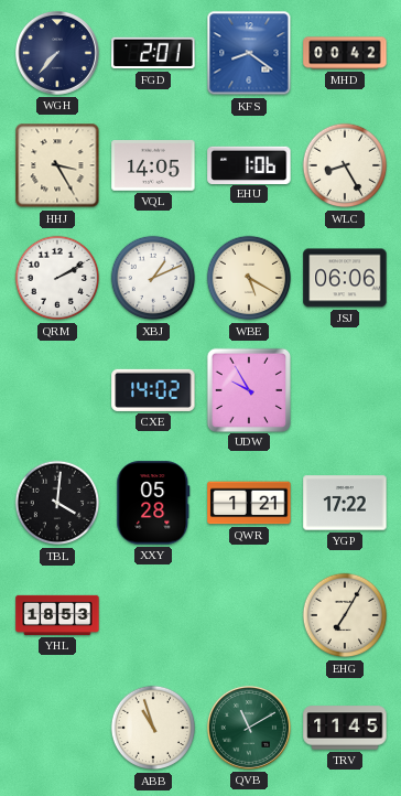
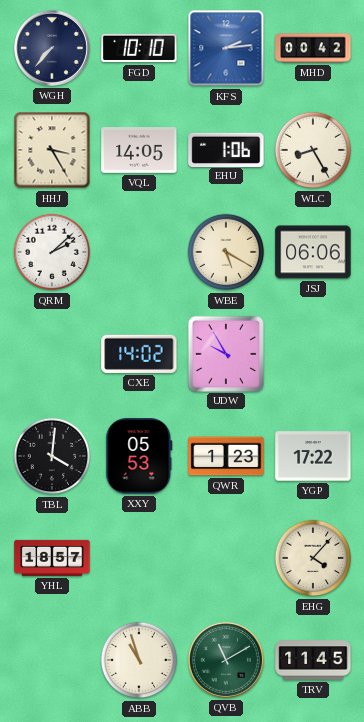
FGD: 2:01 -> 10:10 (139, 48)
KFS: 8:21 -> 2:14 (226, 48)
QRM: 2:10 -> 2:08 (52, 252)
XBJ: 1:11 -> none (153, 278)
XXY: 05:28 -> 05:53 (139, 456)
QWR: 1:21 -> 1:23 (226, 456)
YHL: 18:53 -> 18:57 (52, 558)
EHG: 7:05 -> 4:07 (313, 558)
